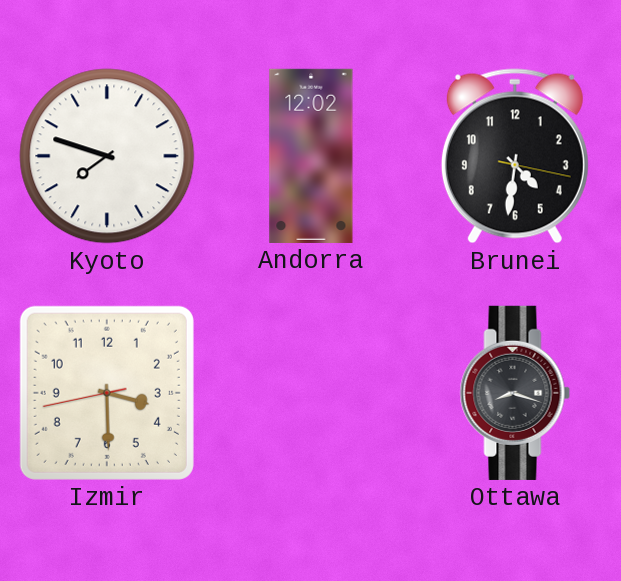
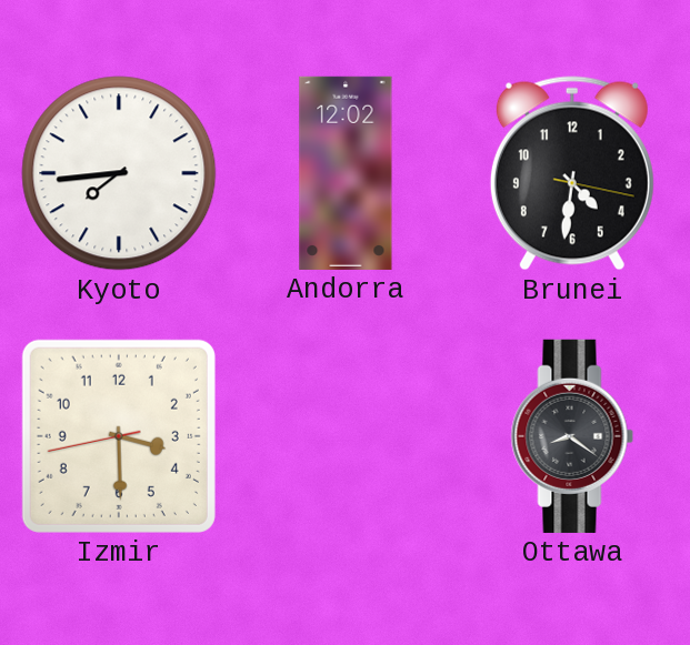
Kyoto: 7:48 -> 7:44 (119, 173)
Ottawa: 8:18 -> 8:21 (572, 436)
